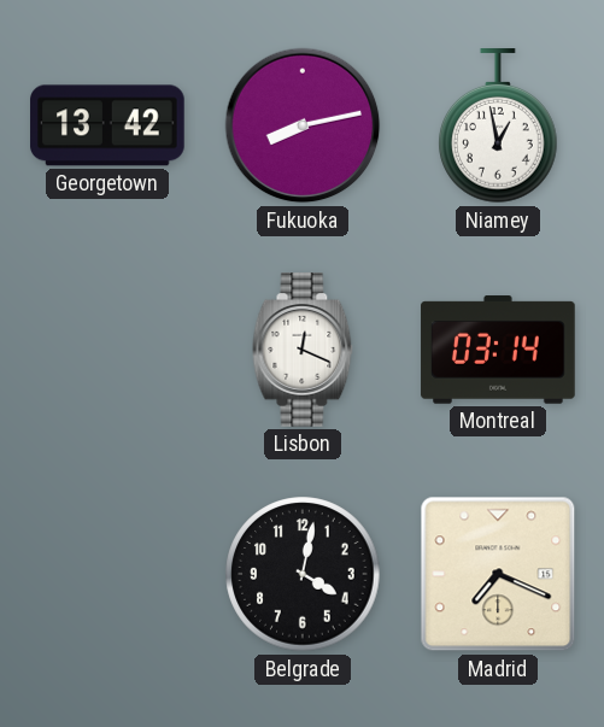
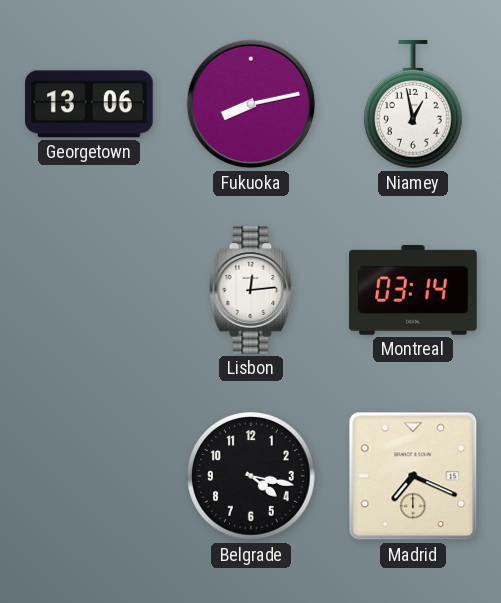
Georgetown: 13:42 -> 13:06 (89, 104)
Lisbon: 12:19 -> 12:14 (251, 290)
Belgrade: 4:02 -> 4:17 (251, 476)
